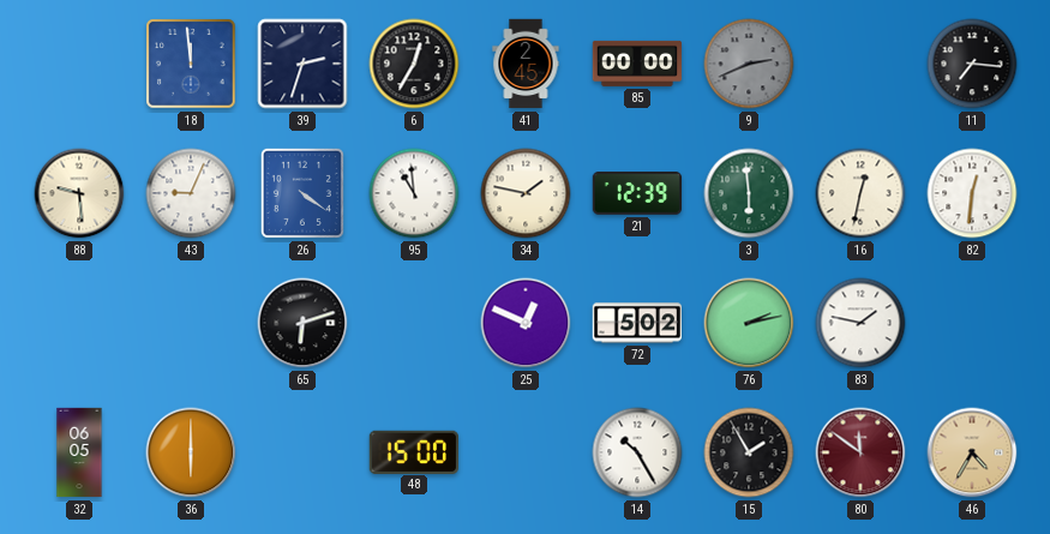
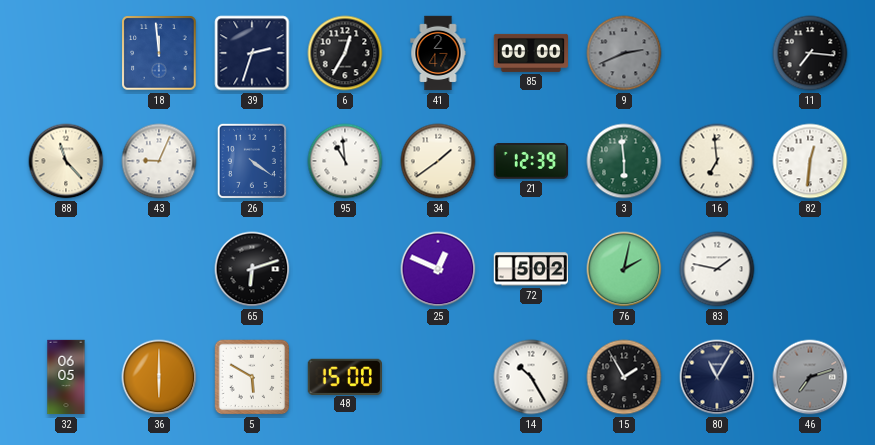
41: 2:45 -> 2:47 (438, 53)
88: 9:29 -> 11:23 (66, 161)
34: 1:47 -> 1:39 (438, 161)
16: 12:32 -> 6:59 (717, 161)
76: 2:13 -> 2:02 (624, 269)
5: none -> 5:50 (252, 377)
80: 11:51 -> 11:05 (717, 377)
80 dial: burgundy -> navy (717, 377)
46: 4:35 -> 7:12 (810, 377)
46 dial: champagne -> grey (810, 377)
